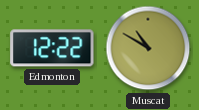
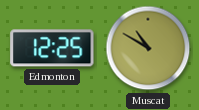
Edmonton: 12:22 -> 12:25 (52, 48)
